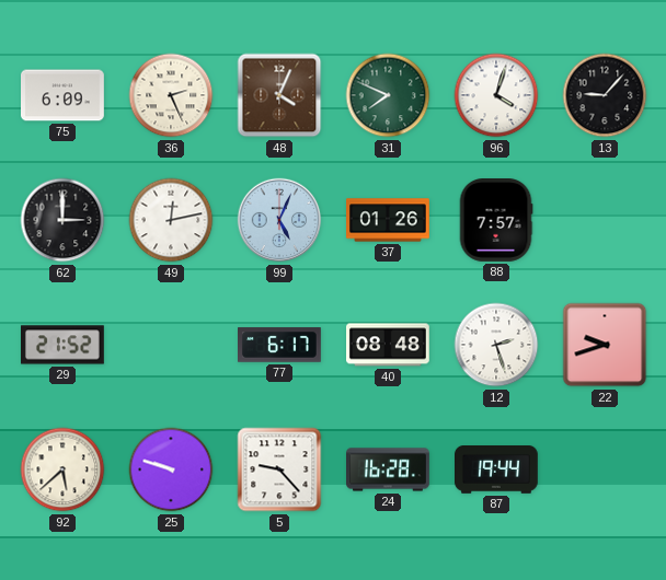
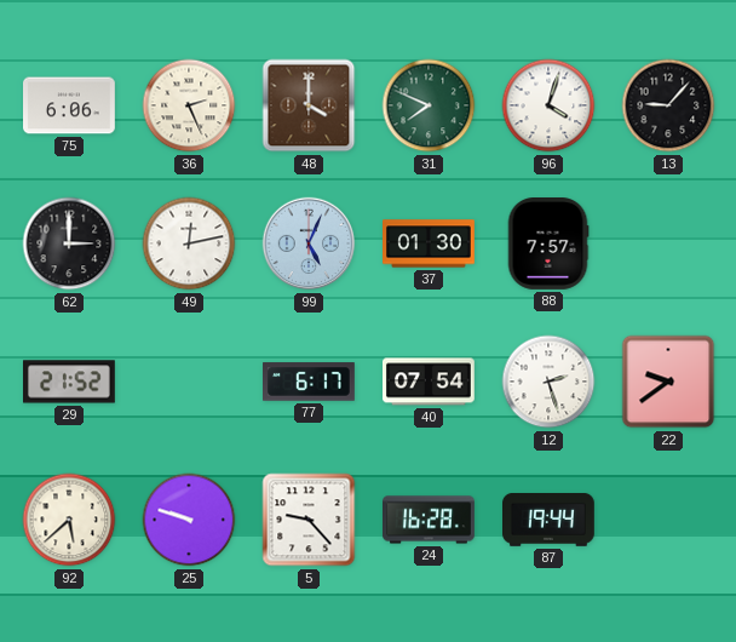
75: 6:09 -> 6:06 (70, 105)
48: 4:04 -> 4:00 (309, 105)
37: 01:26 -> 01:30 (430, 243)
40: 08:48 -> 07:54 (430, 382)
22: 9:42 -> 9:39 (668, 382)
